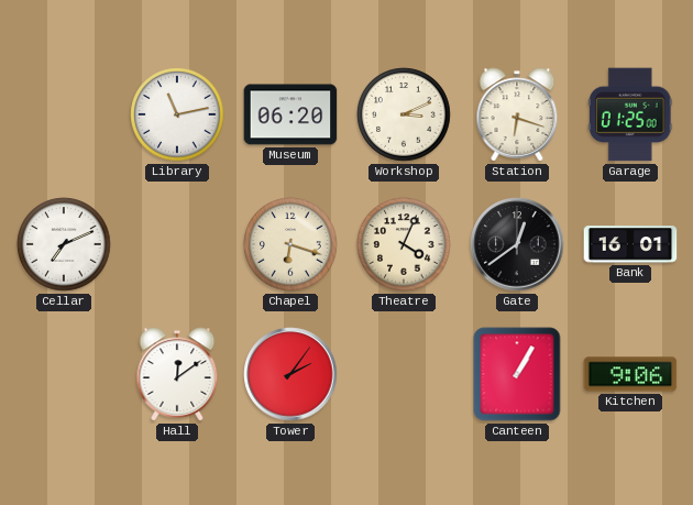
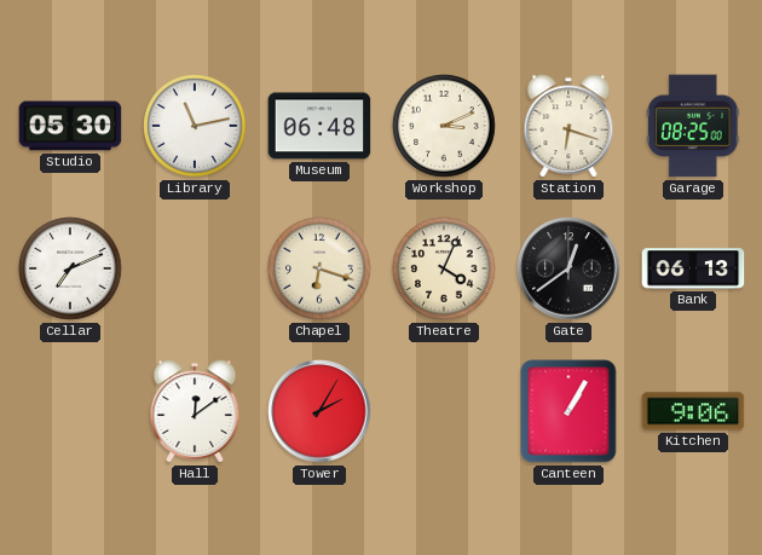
Studio: none -> 05:30 (70, 126)
Museum: 06:20 -> 06:48 (319, 126)
Garage: 01:25 -> 08:25 (694, 126)
Bank: 16:01 -> 06:13 (693, 268)
Tower: 2:06 -> 2:05 (319, 411)
